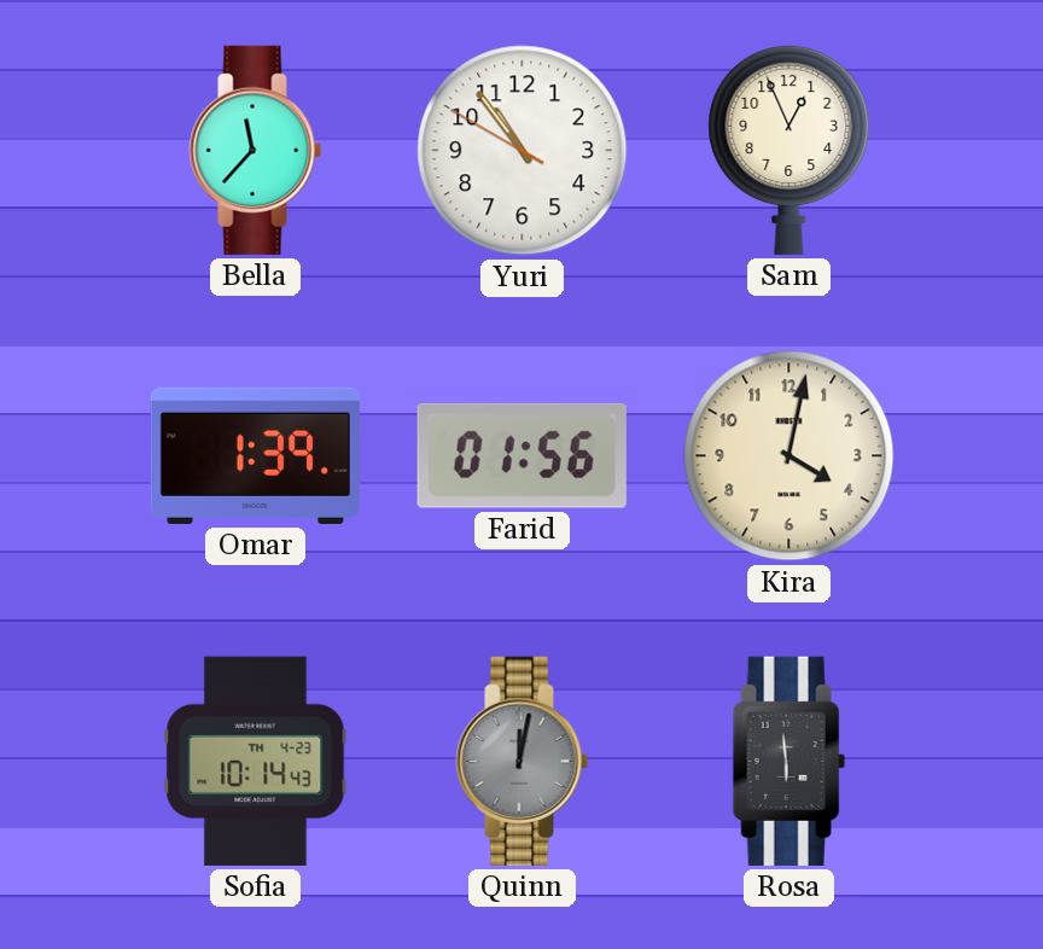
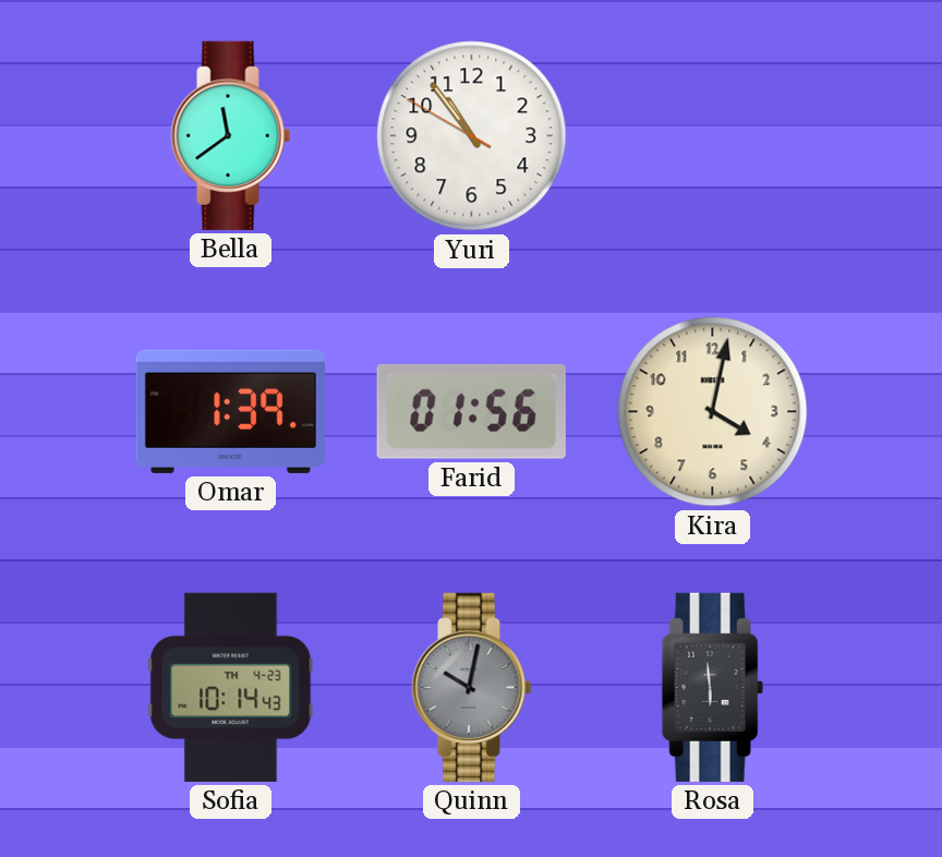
Bella: 11:37 -> 11:39 (231, 135)
Sam: 12:56 -> none (789, 150)
Quinn: 12:02 -> 10:02 (472, 687)
